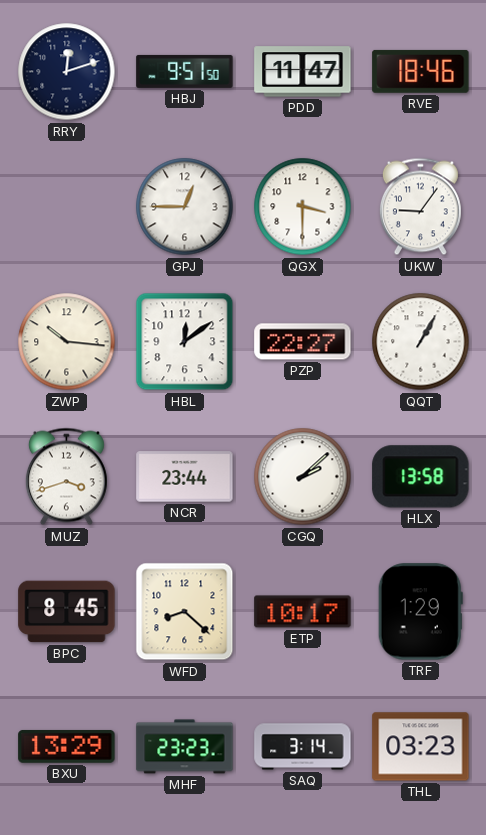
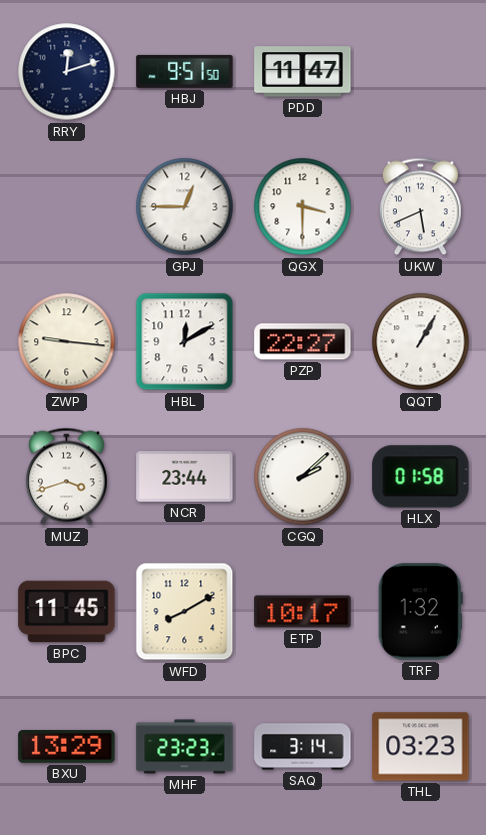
RVE: 18:46 -> none (421, 71)
UKW: 9:06 -> 5:41 (420, 207)
ZWP: 10:16 -> 9:16 (67, 342)
HBL: 12:09 -> 12:10 (185, 342)
HLX: 13:58 -> 01:58 (421, 477)
BPC: 8:45 -> 11:45 (67, 612)
WFD: 8:22 -> 8:10 (185, 612)
TRF: 1:29 -> 1:32 (420, 612)
